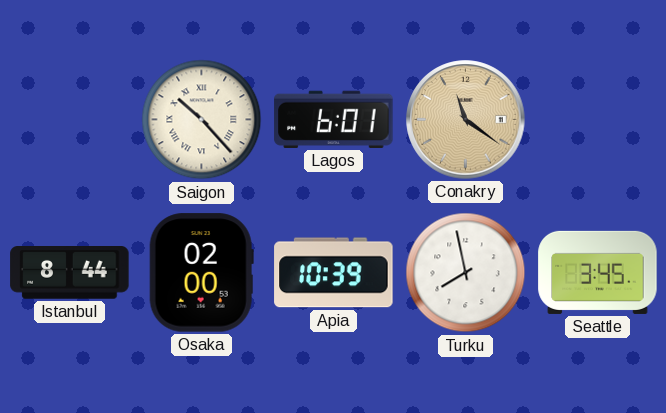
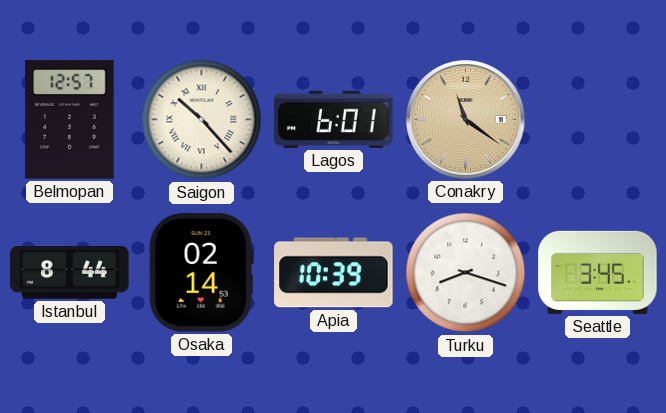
Belmopan: none -> 12:57 (70, 120)
Osaka: 02:00 -> 02:14 (201, 273)
Turku: 7:58 -> 8:18 (466, 273)
